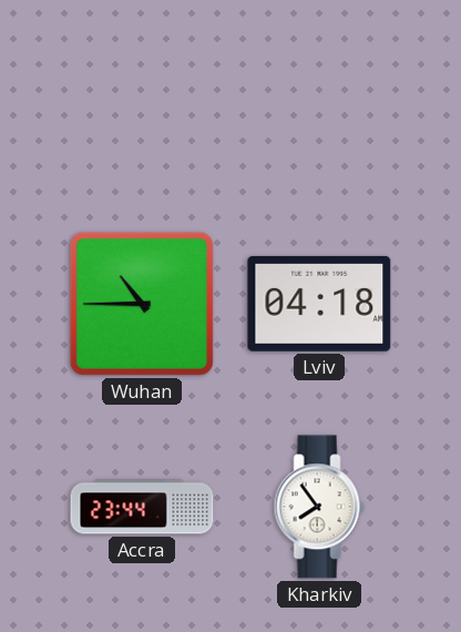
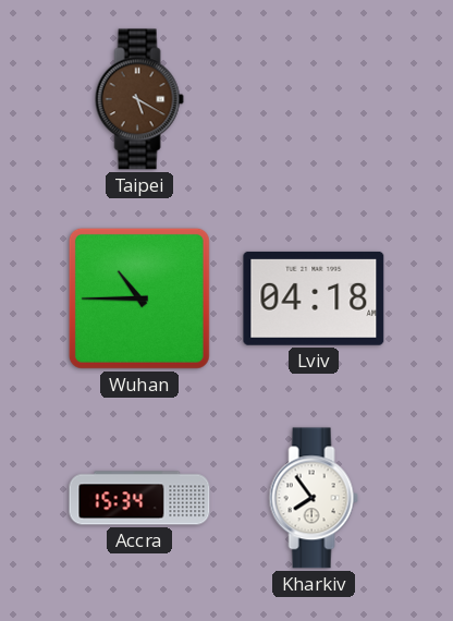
Taipei: none -> 5:20 (139, 99)
Accra: 23:44 -> 15:34 (139, 498)
